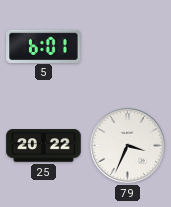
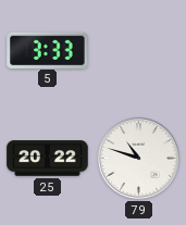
5: 6:01 -> 3:33 (48, 50)
79: 3:34 -> 10:48 (138, 158)
